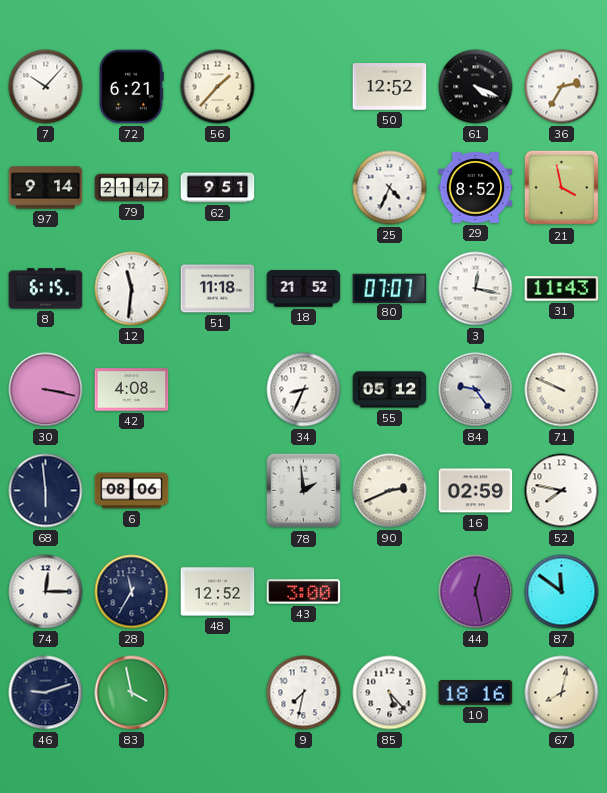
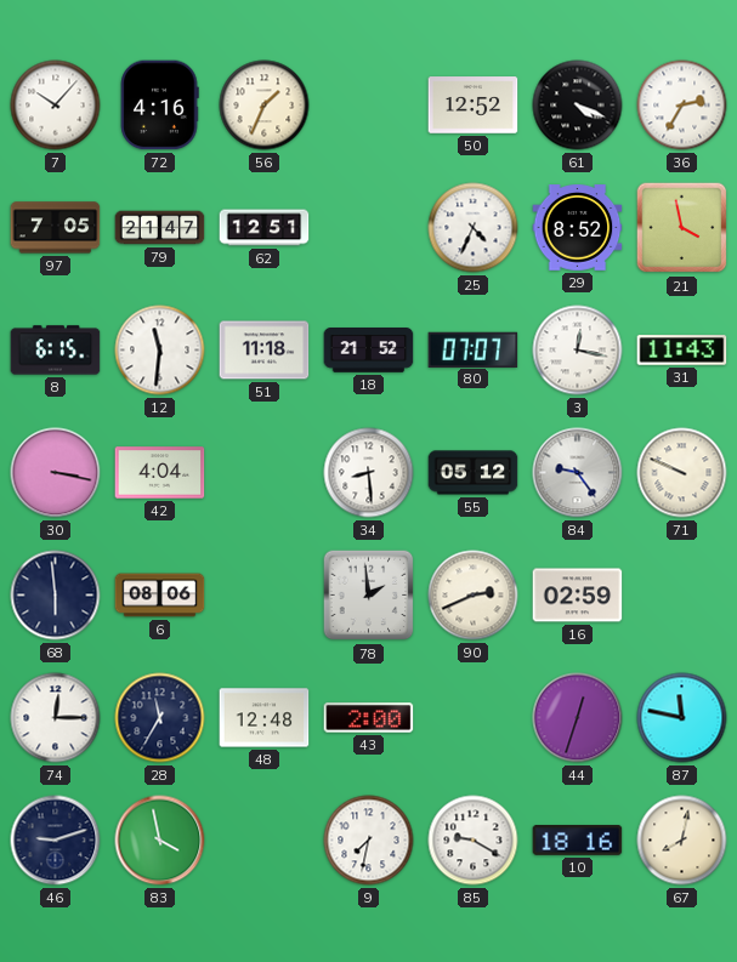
72: 6:21 -> 4:16 (159, 106)
56: 1:37 -> 1:34 (265, 106)
97: 9:14 -> 7:05 (56, 228)
62: 9:51 -> 12:51 (265, 228)
42: 4:08 -> 4:04 (160, 473)
34: 8:34 -> 8:29 (369, 473)
52: 7:47 -> none (562, 491)
48: 12:52 -> 12:48 (265, 718)
43: 3:00 -> 2:00 (369, 718)
44: 12:28 -> 12:33 (578, 718)
87: 11:51 -> 11:47 (682, 718)
85: 5:23 -> 9:20 (474, 841)
